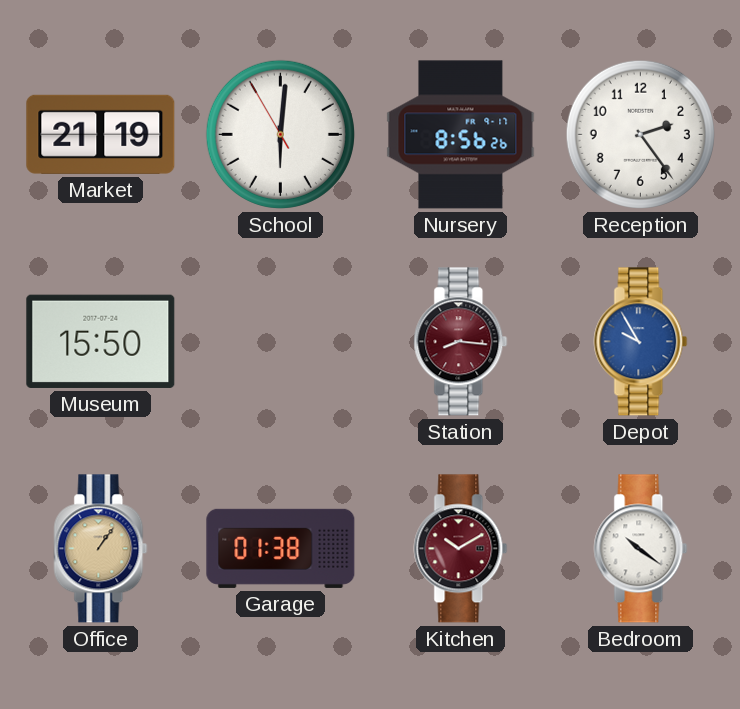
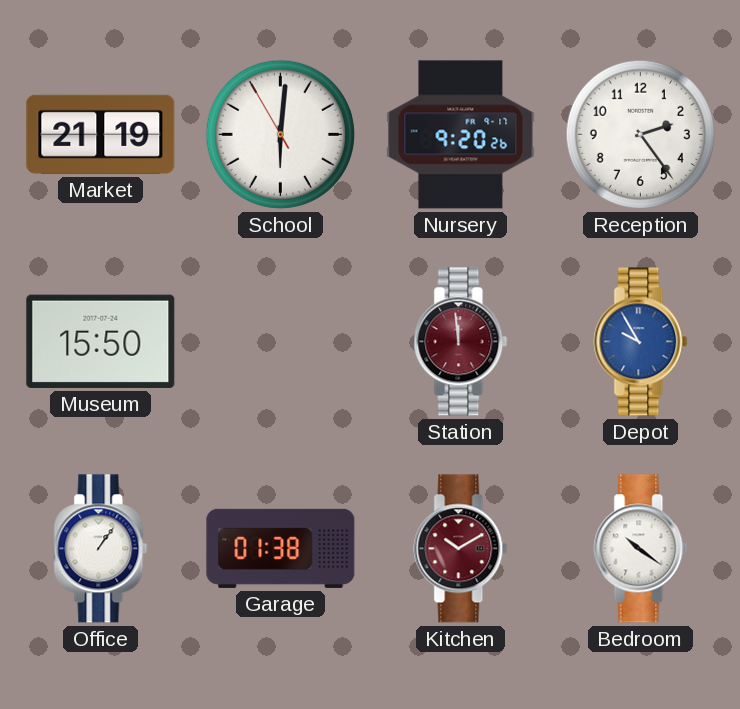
Nursery: 8:56 -> 9:20 (461, 135)
Station: 8:16 -> 11:59 (461, 342)
Office dial: champagne -> white (101, 549)
